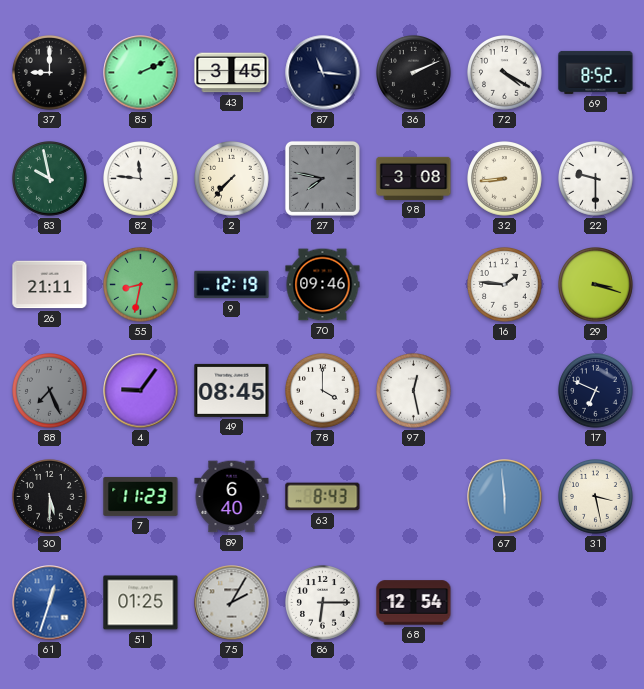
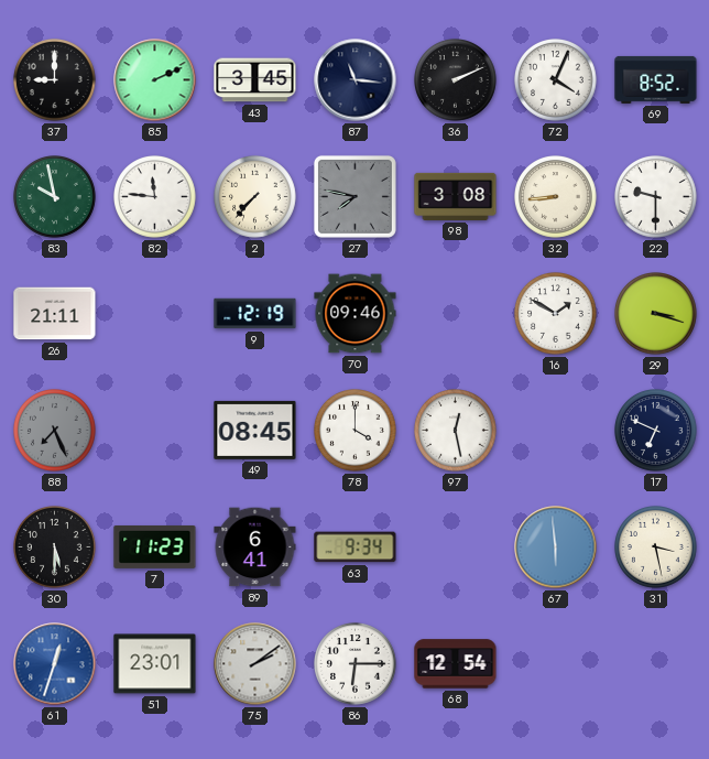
72: 4:20 -> 4:04 (556, 80)
55: 8:32 -> none (141, 285)
16: 1:46 -> 1:50 (556, 314)
4: 9:06 -> none (141, 391)
89: 6:40 -> 6:41 (255, 547)
63: 8:43 -> 9:34 (356, 547)
51: 01:25 -> 23:01 (155, 664)
75: 2:05 -> 2:09 (255, 664)
